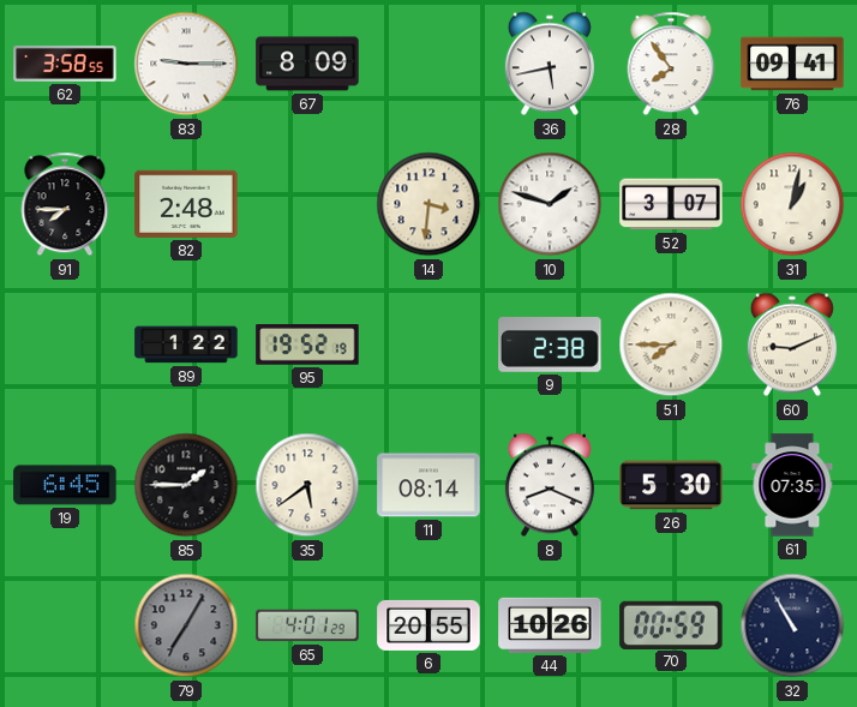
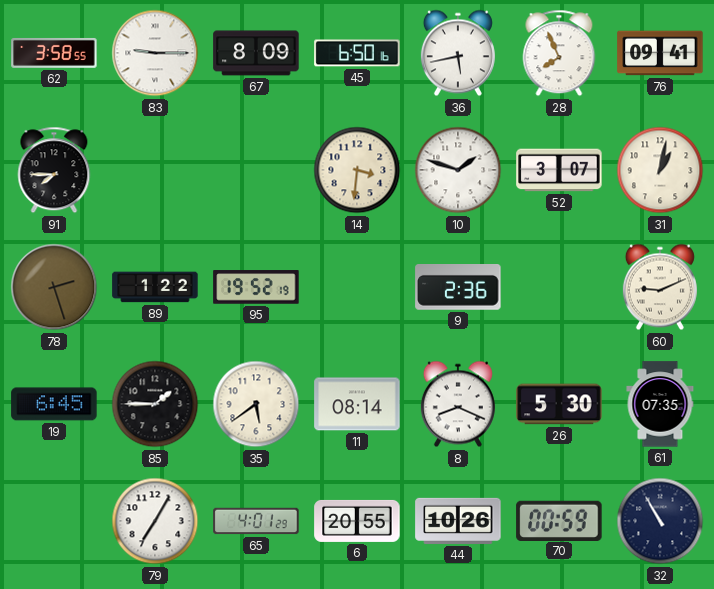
45: none -> 6:50 (357, 53)
28: 7:54 -> 7:56 (559, 53)
82: 2:48 -> none (186, 204)
78: none -> 2:27 (54, 287)
9: 2:38 -> 2:36 (458, 288)
51: 7:45 -> none (671, 344)
79 dial: grey -> white (155, 521)
